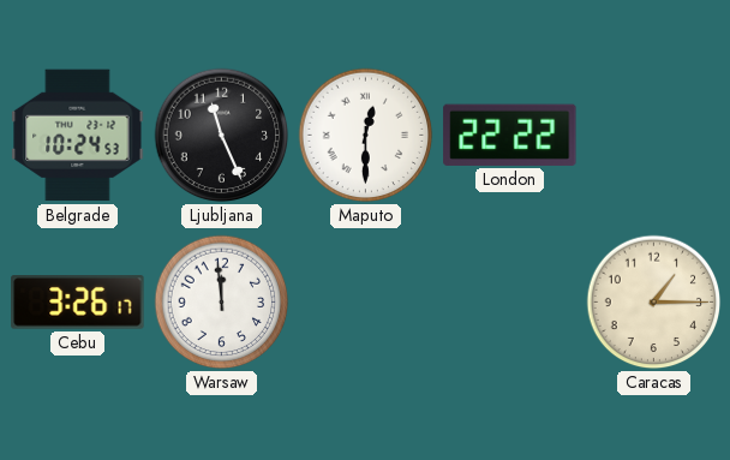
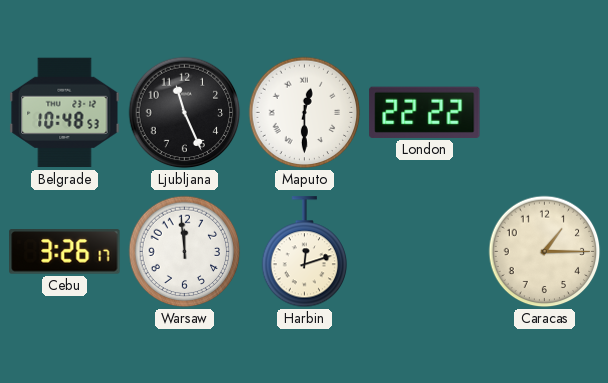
Belgrade: 10:24 -> 10:48 (65, 113)
Harbin: none -> 12:12 (305, 252)
